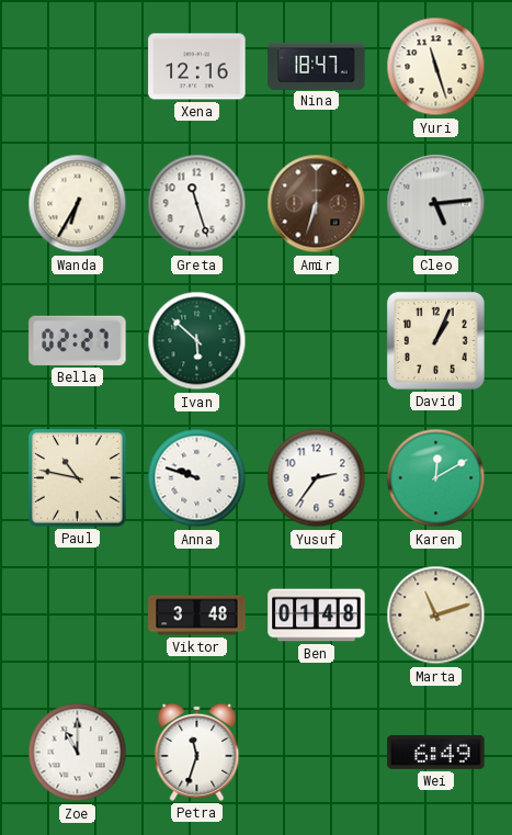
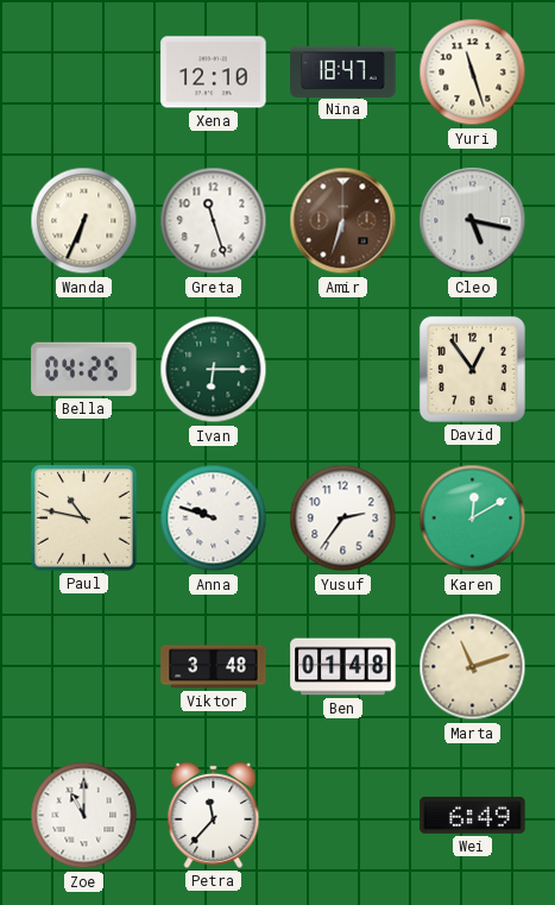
Xena: 12:16 -> 12:10 (214, 73)
Wanda: 6:35 -> 6:34 (84, 221)
Cleo: 5:14 -> 5:17 (473, 221)
Bella: 02:27 -> 04:25 (84, 369)
Ivan: 5:52 -> 6:15 (214, 370)
David: 1:04 -> 12:54 (472, 369)
Petra: 11:33 -> 11:37 (214, 815)
